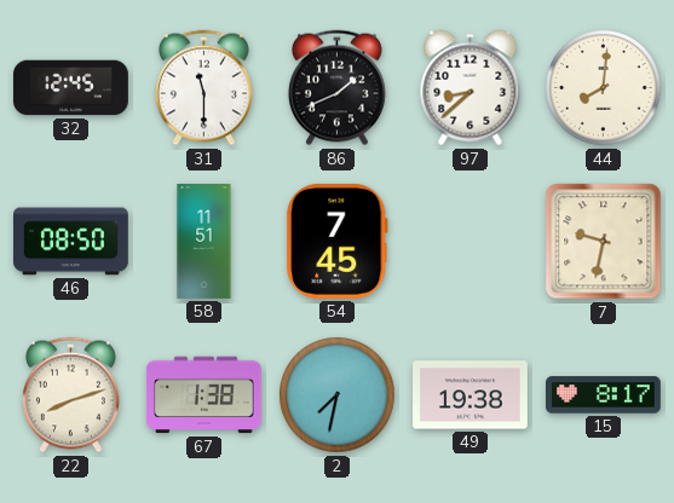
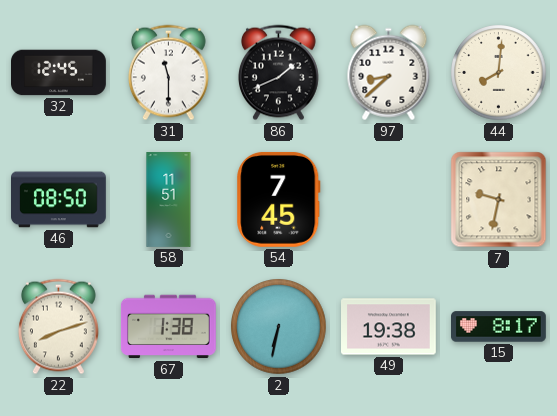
2: 7:32 -> 6:32 (279, 327)
